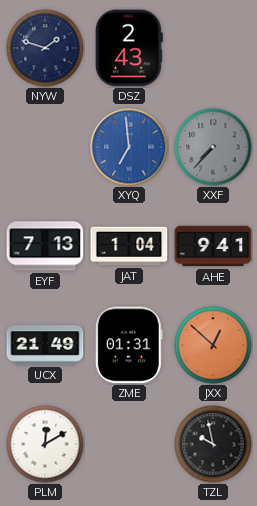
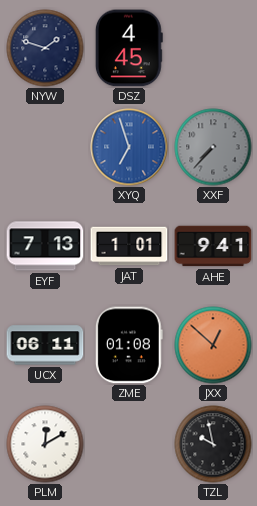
DSZ: 2:43 -> 4:45 (129, 48)
XYQ: 6:59 -> 6:57 (129, 147)
JAT: 1:04 -> 1:01 (129, 246)
UCX: 21:49 -> 06:11 (45, 345)
ZME: 01:31 -> 01:08 (129, 345)
